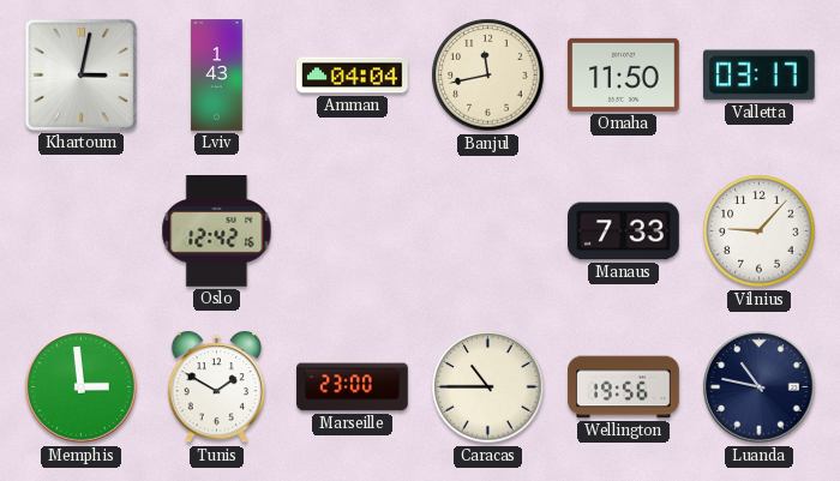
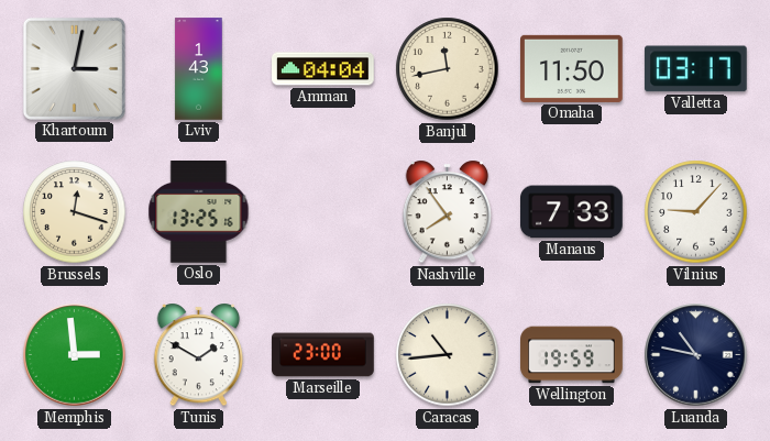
Brussels: none -> 12:18 (75, 212)
Oslo: 12:42 -> 13:25 (199, 212)
Nashville: none -> 7:54 (448, 212)
Caracas: 10:45 -> 10:44 (448, 355)
Wellington: 19:56 -> 19:59 (572, 355)
